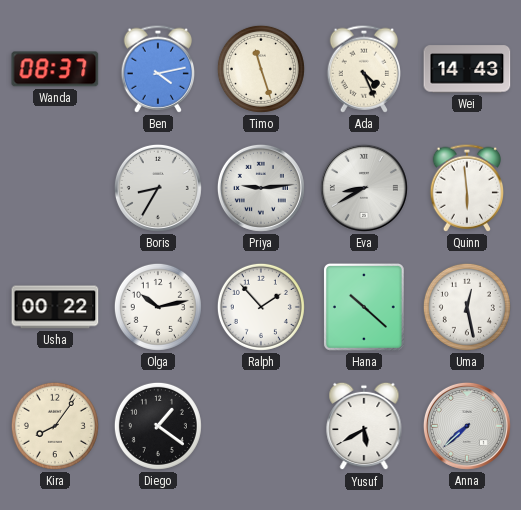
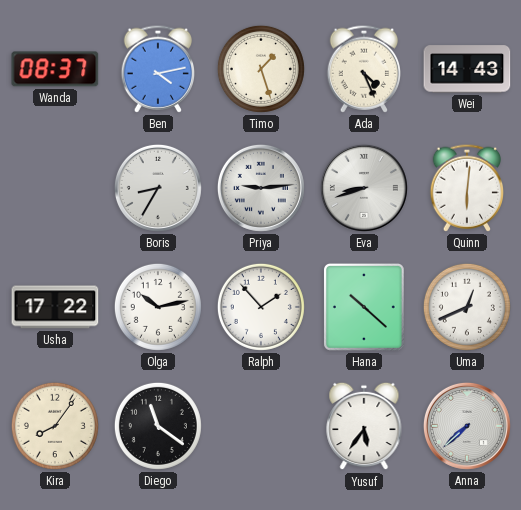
Timo: 11:27 -> 1:27 (261, 69)
Eva: 8:40 -> 8:42 (364, 188)
Quinn: 5:59 -> 6:01 (466, 188)
Usha: 00:22 -> 17:22 (55, 307)
Uma: 12:28 -> 12:41 (467, 307)
Diego: 1:21 -> 11:21 (158, 426)
Yusuf: 5:40 -> 5:36 (364, 426)
